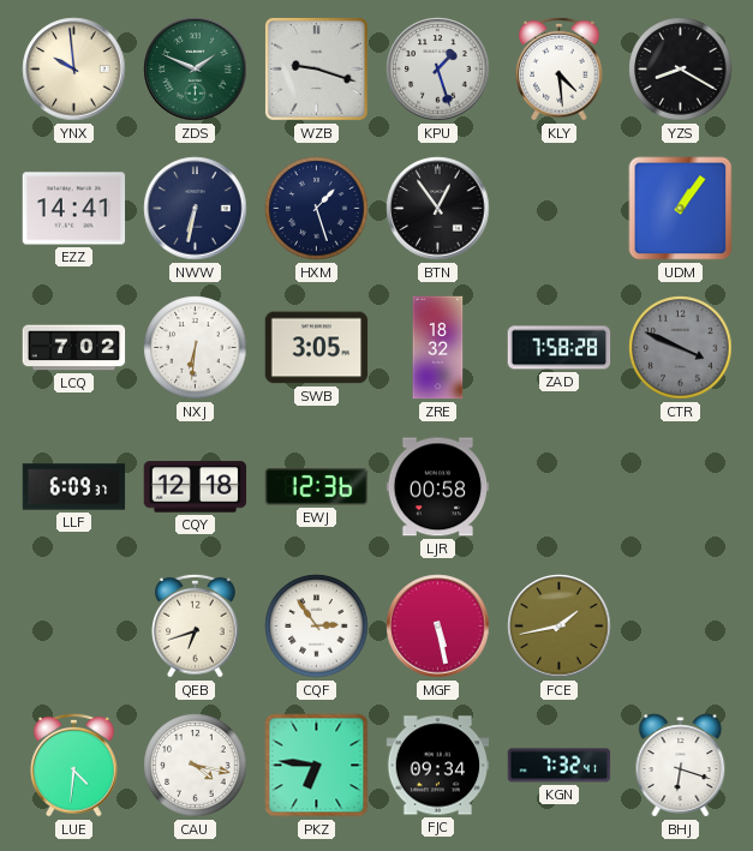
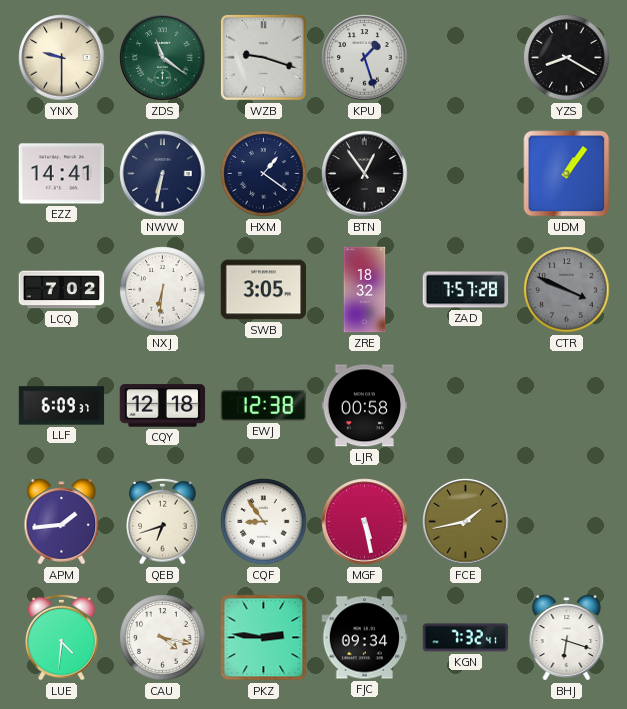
YNX: 9:59 -> 9:30 (62, 58)
ZDS: 1:49 -> 11:21 (163, 58)
KLY: 4:29 -> none (560, 68)
HXM: 1:27 -> 1:21 (264, 174)
ZAD: 7:58 -> 7:57 (466, 290)
EWJ: 12:36 -> 12:38 (264, 406)
APM: none -> 1:44 (62, 522)
CQF: 2:54 -> 8:54 (264, 522)
PKZ: 6:46 -> 2:46 (264, 638)
